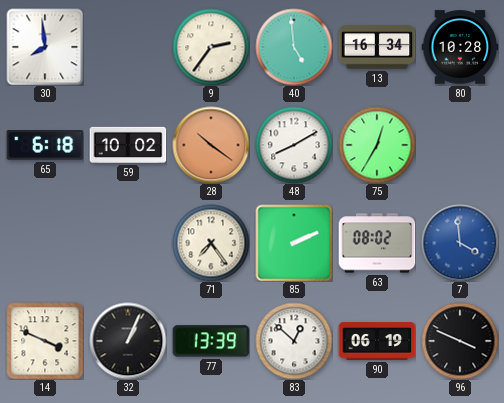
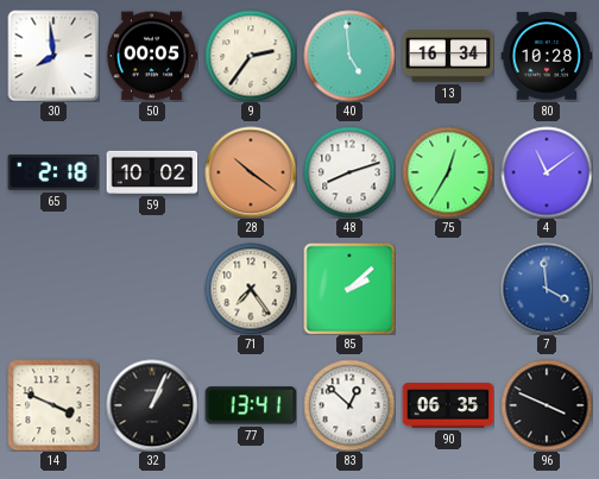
50: none -> 00:05 (152, 56)
65: 6:18 -> 2:18 (53, 172)
48: 8:10 -> 8:12 (349, 172)
4: none -> 11:09 (547, 172)
85: 2:11 -> 2:08 (349, 289)
63: 08:02 -> none (377, 243)
77: 13:39 -> 13:41 (251, 405)
90: 06:19 -> 06:35 (448, 405)
